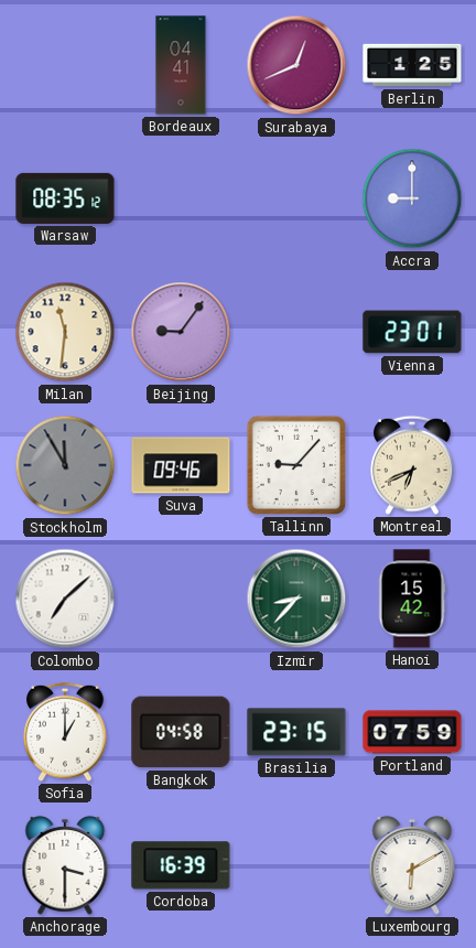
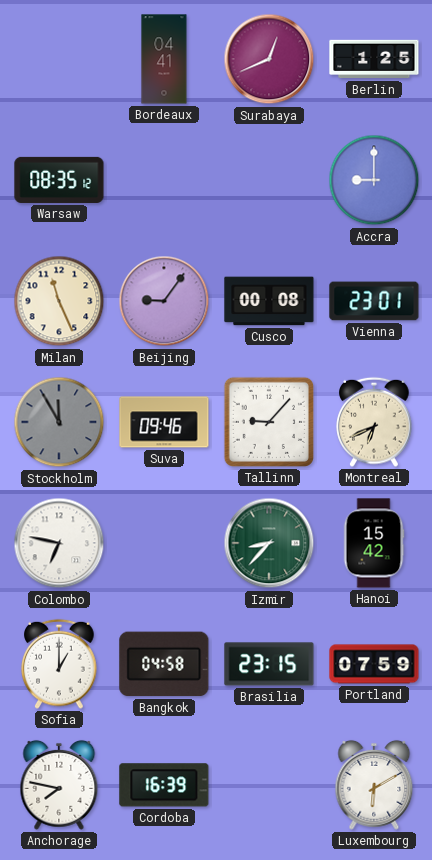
Milan: 11:31 -> 11:26 (59, 301)
Cusco: none -> 00:08 (269, 301)
Colombo: 7:08 -> 6:47 (59, 543)
Anchorage: 3:30 -> 7:47 (59, 785)
